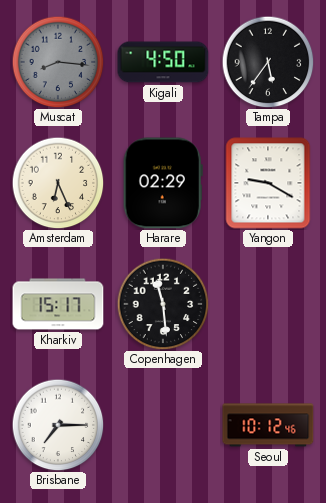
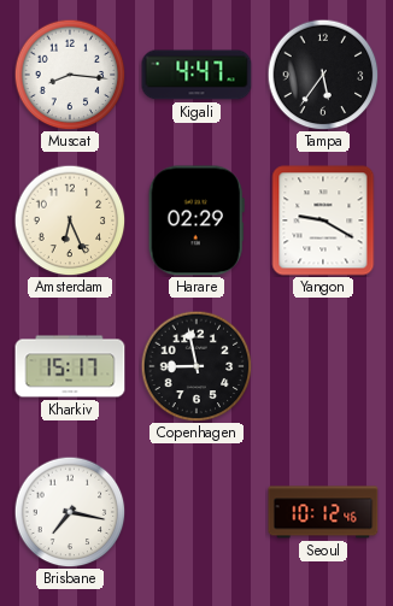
Muscat dial: grey -> white (70, 75)
Kigali: 4:50 -> 4:47 (196, 75)
Copenhagen: 11:29 -> 8:58 (196, 366)
Brisbane: 7:15 -> 7:17 (70, 512)
